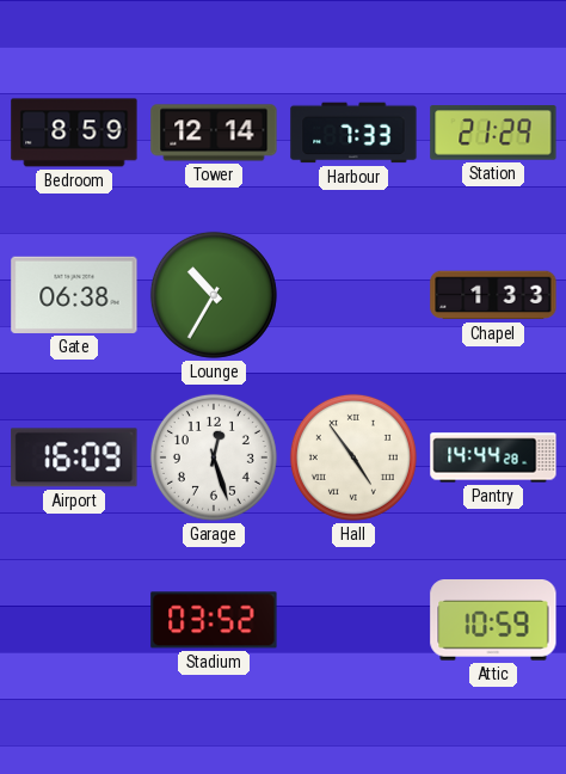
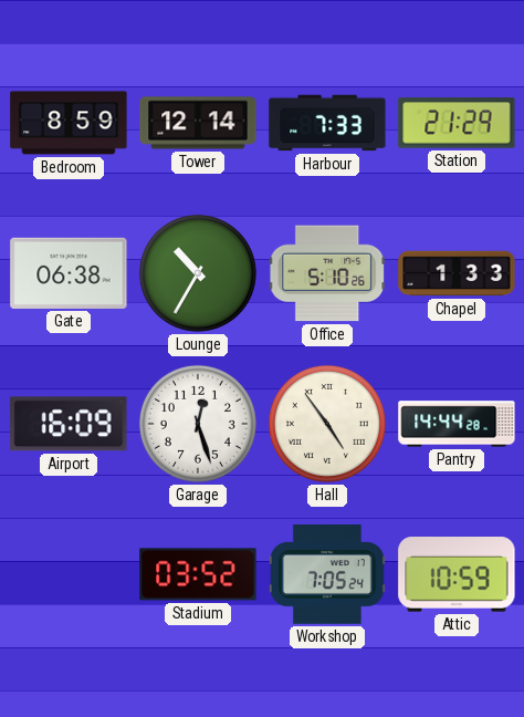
Office: none -> 5:10 (327, 273)
Workshop: none -> 7:05 (327, 575)
